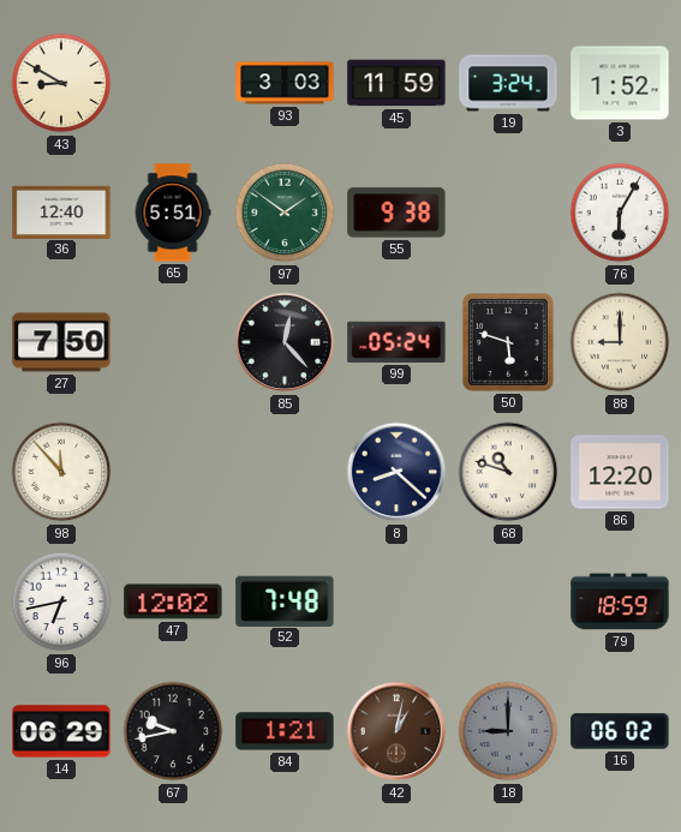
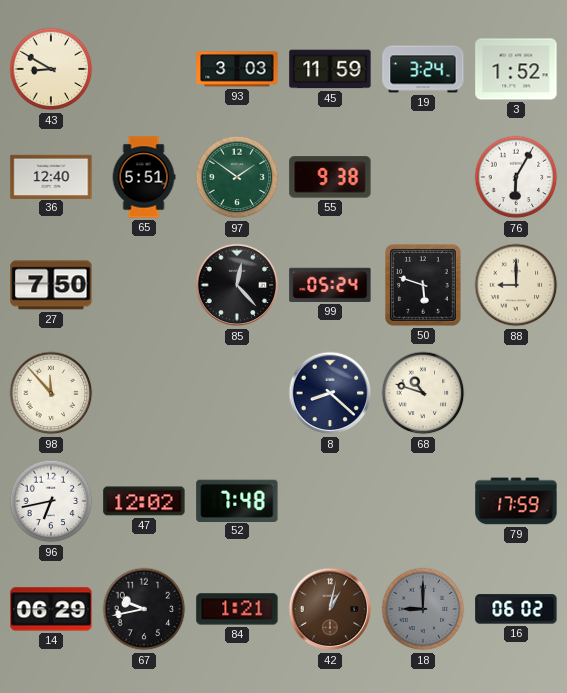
86: 12:20 -> none (620, 472)
79: 18:59 -> 17:59 (516, 501)
